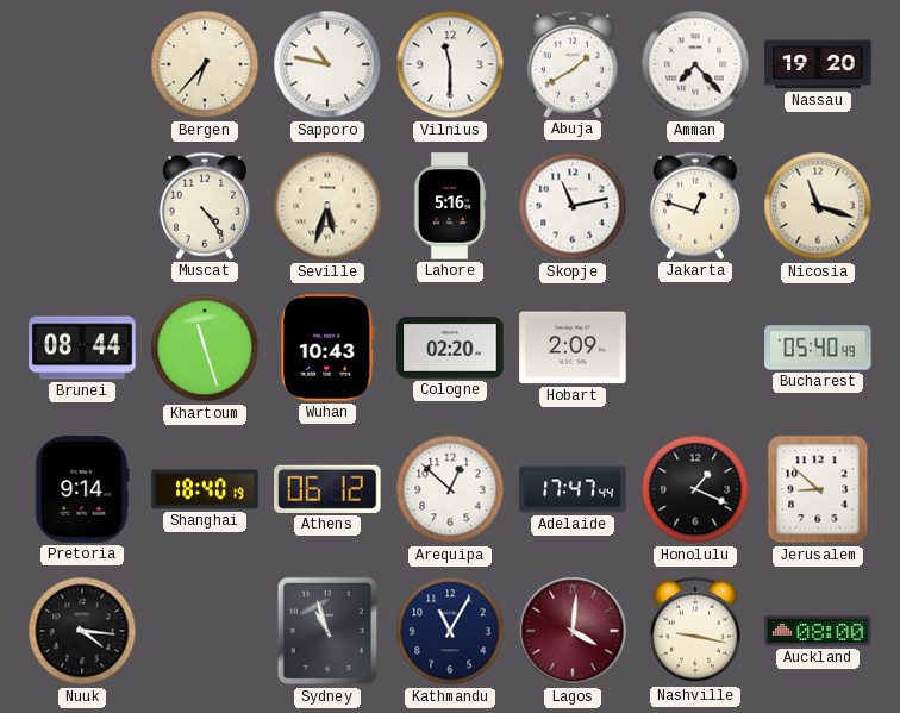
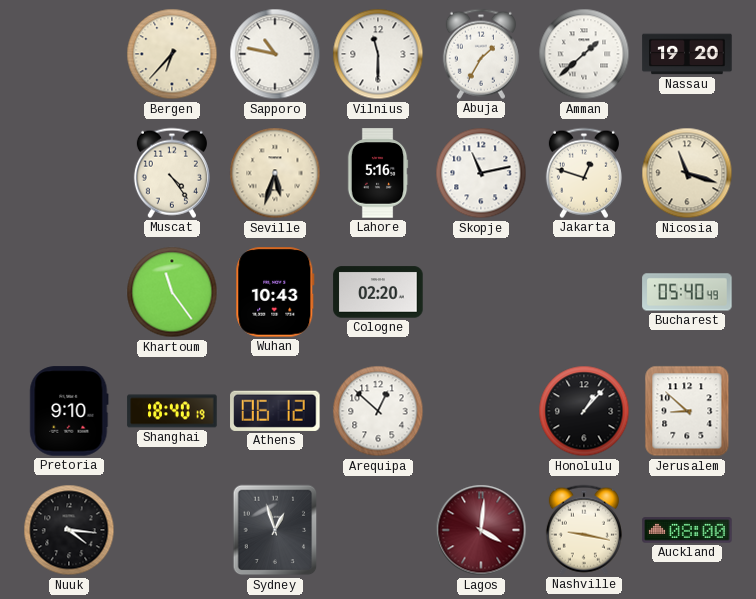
Abuja: 1:40 -> 1:35 (481, 54)
Amman: 7:23 -> 1:38 (584, 54)
Brunei: 08:44 -> none (82, 348)
Khartoum: 11:27 -> 11:24 (172, 292)
Hobart: 2:09 -> none (573, 348)
Pretoria: 9:14 -> 9:10 (69, 411)
Adelaide: 17:47 -> none (573, 489)
Honolulu: 1:19 -> 1:07 (584, 411)
Sydney: 10:57 -> 12:57 (275, 530)
Kathmandu: 11:05 -> none (450, 631)
